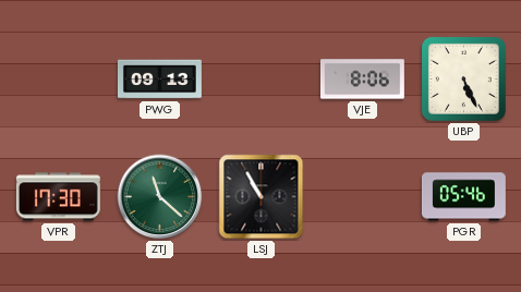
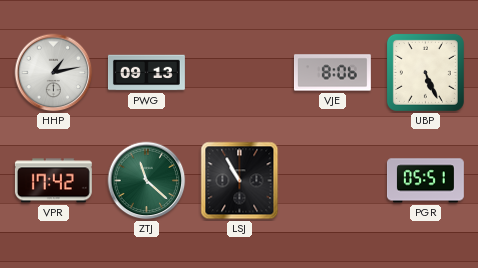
HHP: none -> 1:13 (54, 73)
VPR: 17:30 -> 17:42 (53, 181)
PGR: 05:46 -> 05:51 (425, 181)
